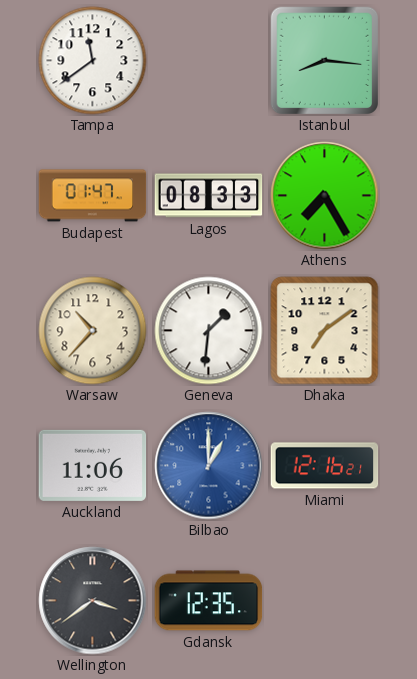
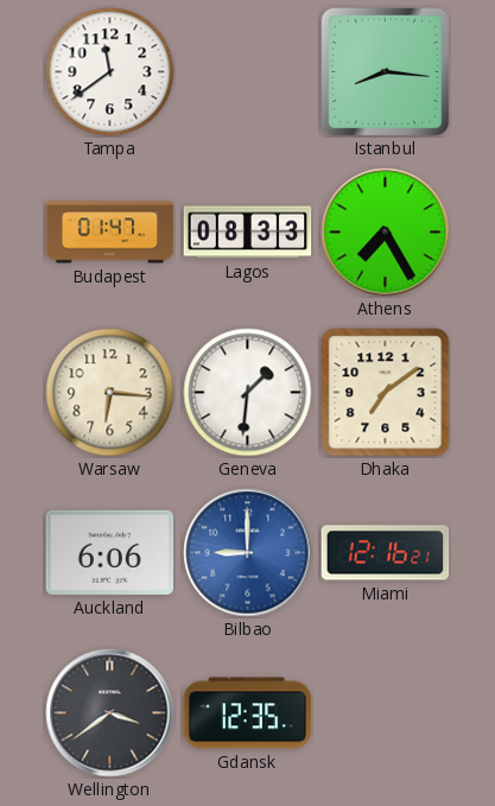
Warsaw: 10:37 -> 6:16 (110, 393)
Auckland: 11:06 -> 6:06 (110, 552)
Bilbao: 1:00 -> 9:00 (248, 553)
